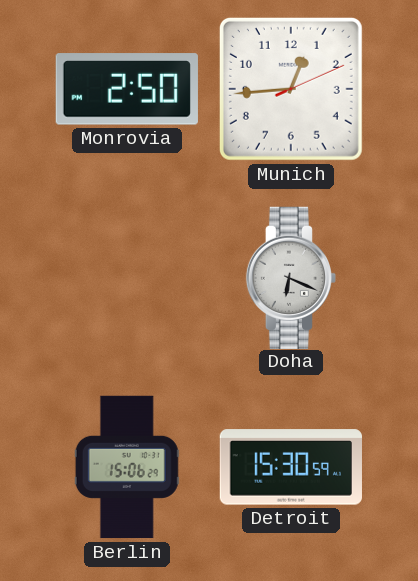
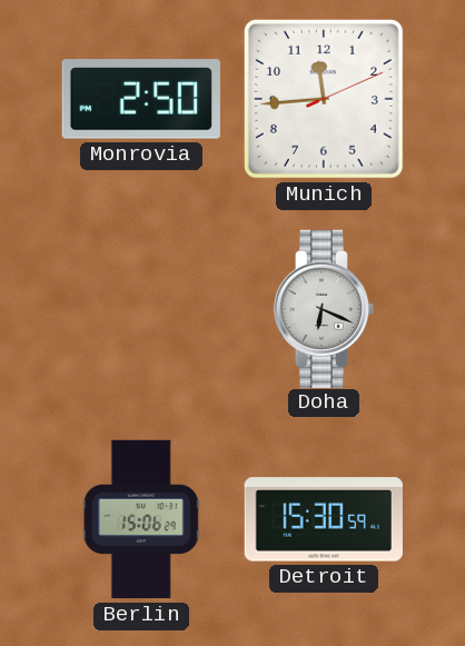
Munich: 12:44 -> 11:44 (324, 99)
